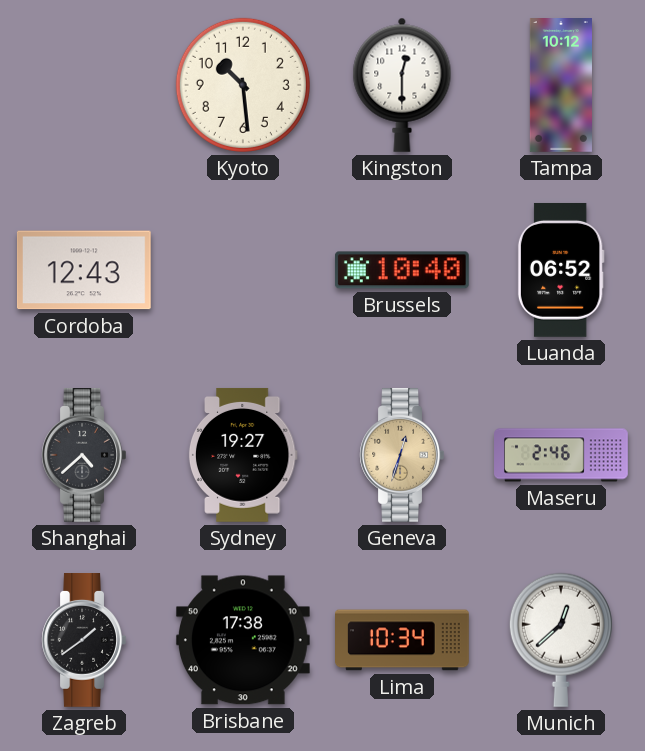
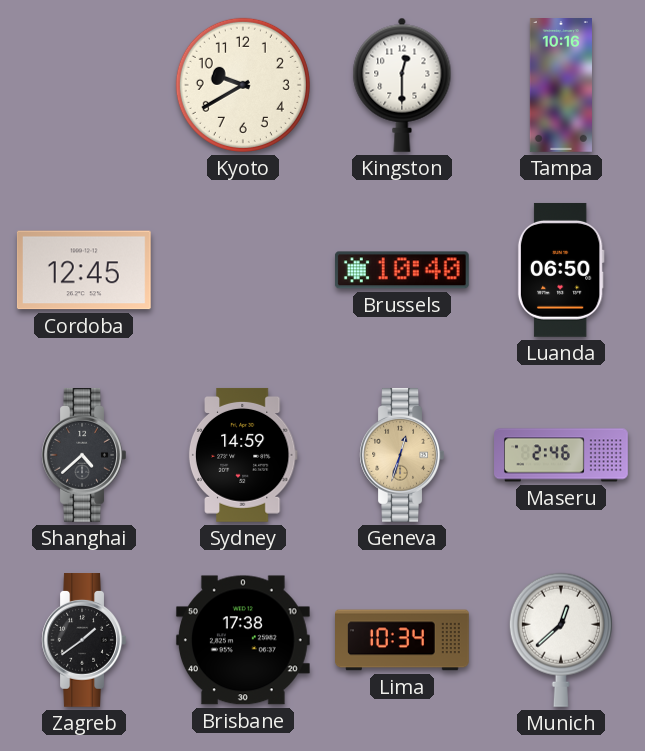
Kyoto: 10:29 -> 9:40 (243, 85)
Tampa: 10:12 -> 10:16 (561, 86)
Cordoba: 12:43 -> 12:45 (84, 270)
Luanda: 06:52 -> 06:50 (561, 270)
Sydney: 19:27 -> 14:59 (243, 455)
